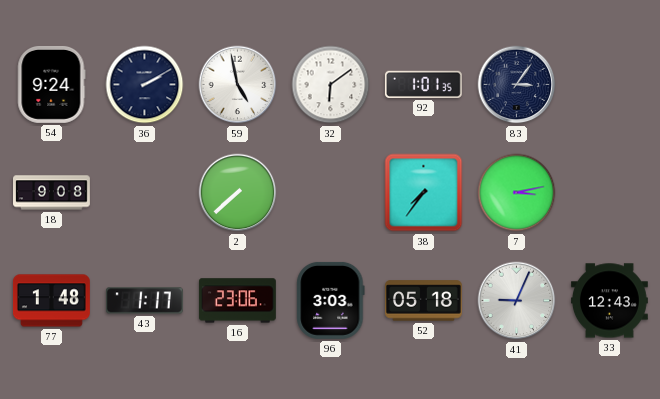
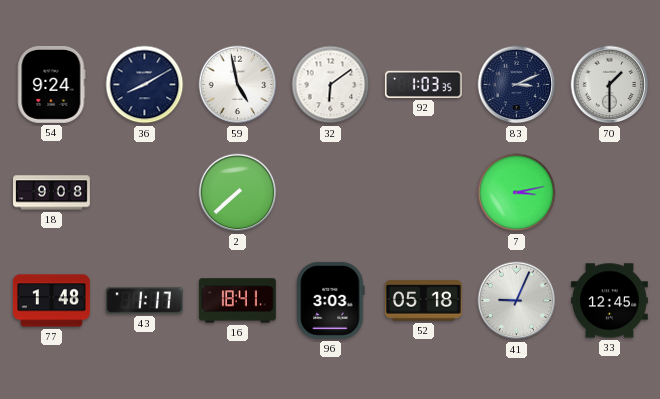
36: 2:10 -> 8:10 (145, 85)
92: 1:01 -> 1:03 (423, 84)
83: 3:06 -> 3:11 (517, 85)
70: none -> 1:30 (610, 85)
38: 7:36 -> none (424, 193)
16: 23:06 -> 18:41 (237, 301)
33: 12:43 -> 12:45 (609, 301)
